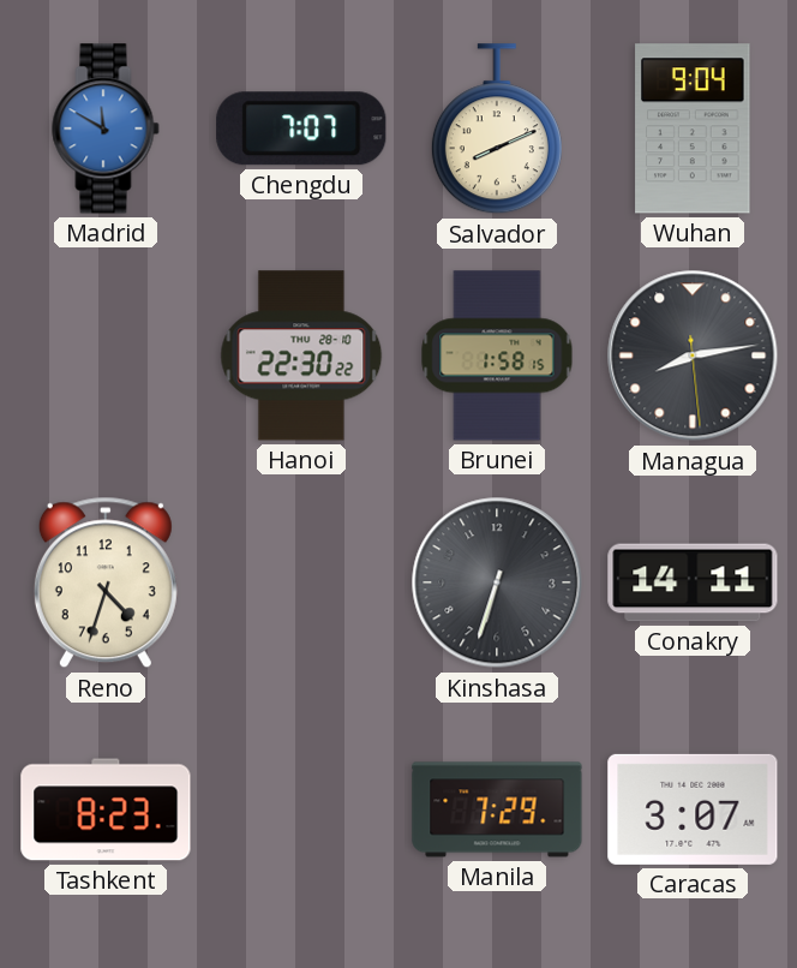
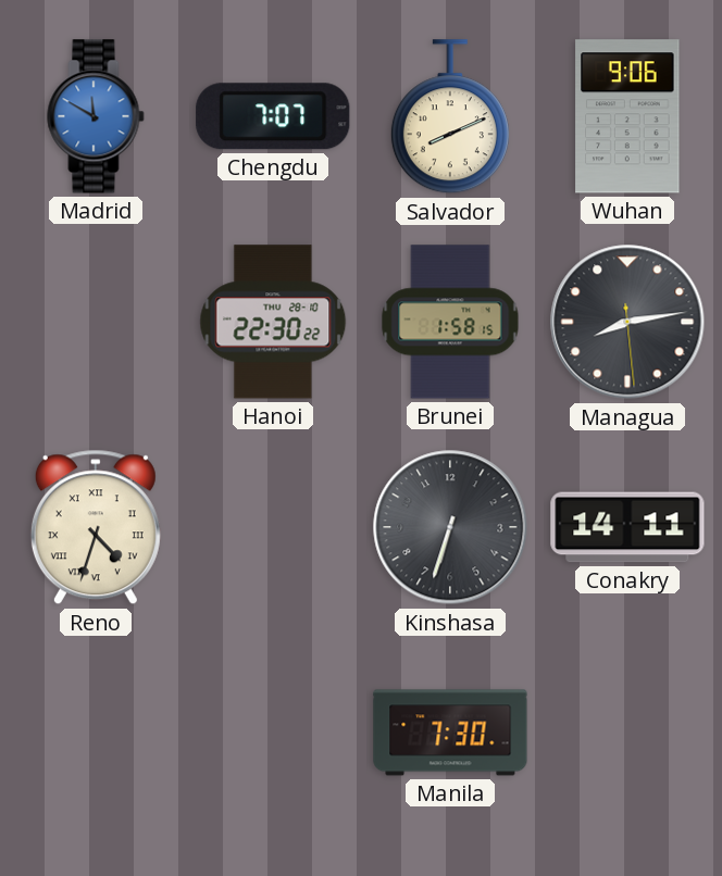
Wuhan: 9:04 -> 9:06 (627, 116)
Reno numerals: Arabic -> Roman (96, 527)
Tashkent: 8:23 -> none (106, 809)
Manila: 7:29 -> 7:30 (450, 733)
Caracas: 3:07 -> none (693, 809)
